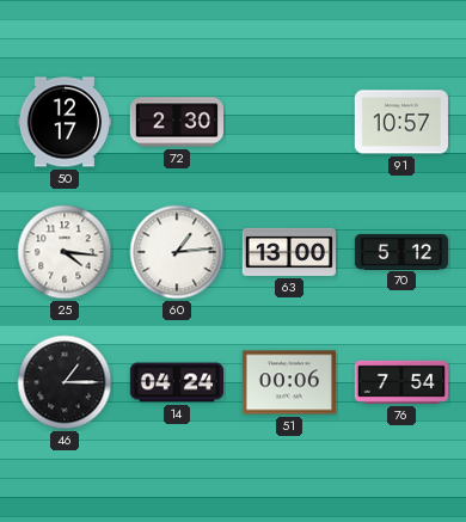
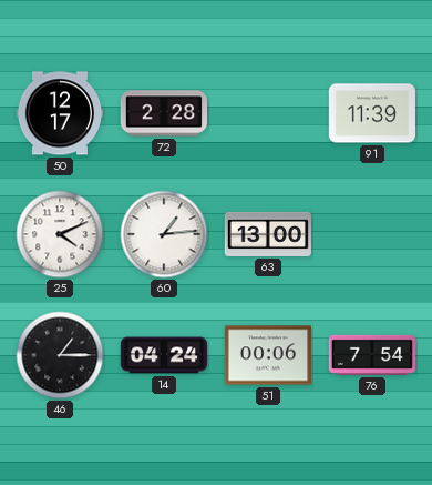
72: 2:30 -> 2:28 (163, 113)
91: 10:57 -> 11:39 (372, 113)
25: 4:16 -> 4:11 (60, 234)
70: 5:12 -> none (400, 251)
